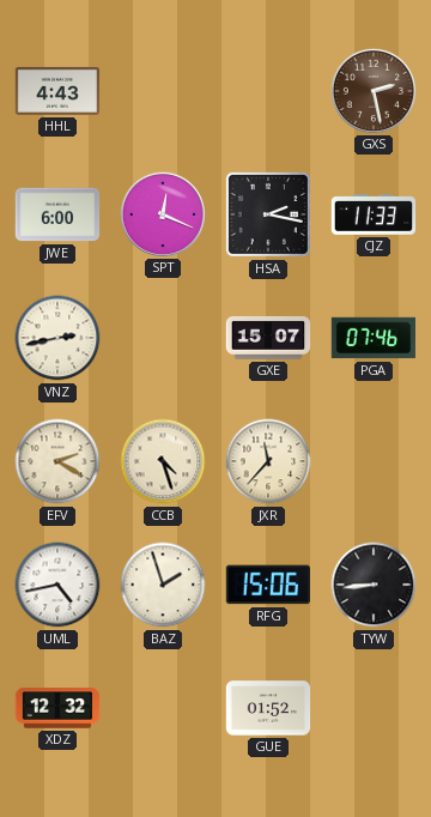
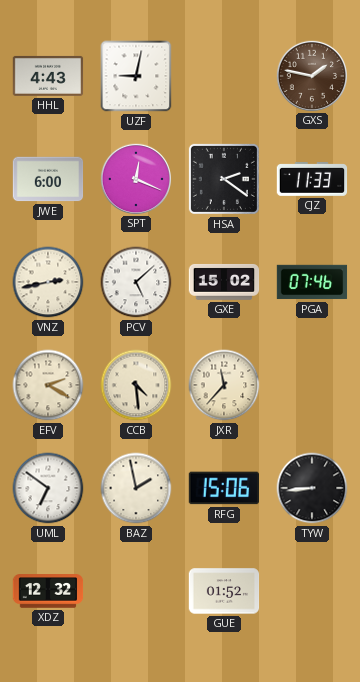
UZF: none -> 9:02 (136, 76)
GXS: 2:28 -> 1:47 (311, 75)
HSA: 2:17 -> 2:21 (224, 179)
PCV: none -> 5:08 (136, 282)
GXE: 15:07 -> 15:02 (224, 282)
CCB: 4:27 -> 4:29 (136, 385)
UML: 4:43 -> 6:51 (48, 488)
BAZ: 1:57 -> 1:58 (136, 488)
